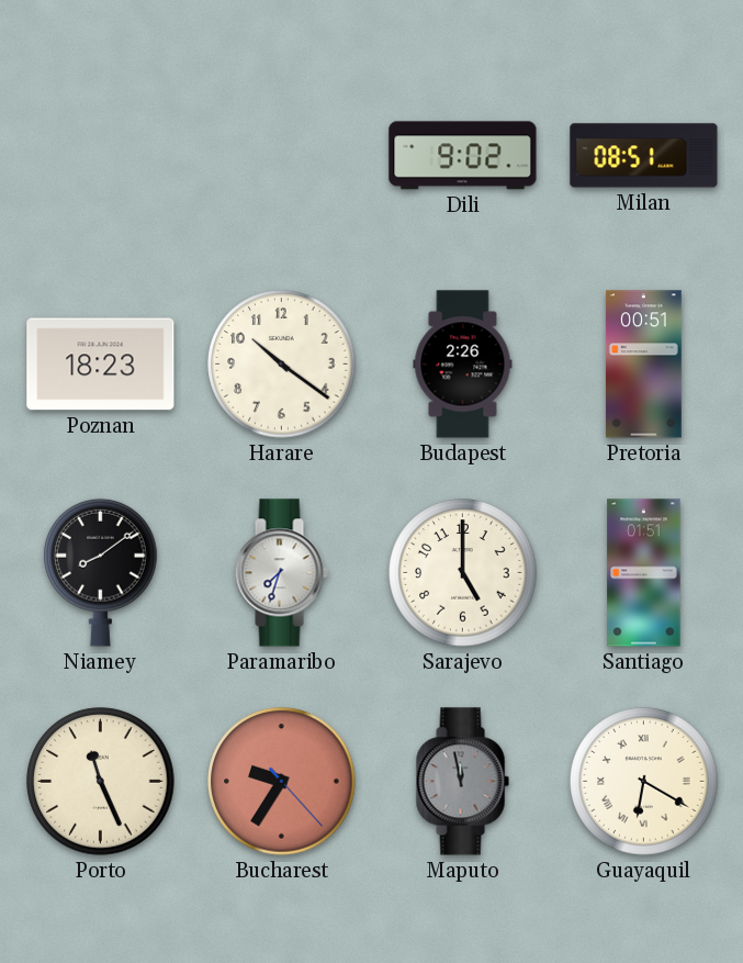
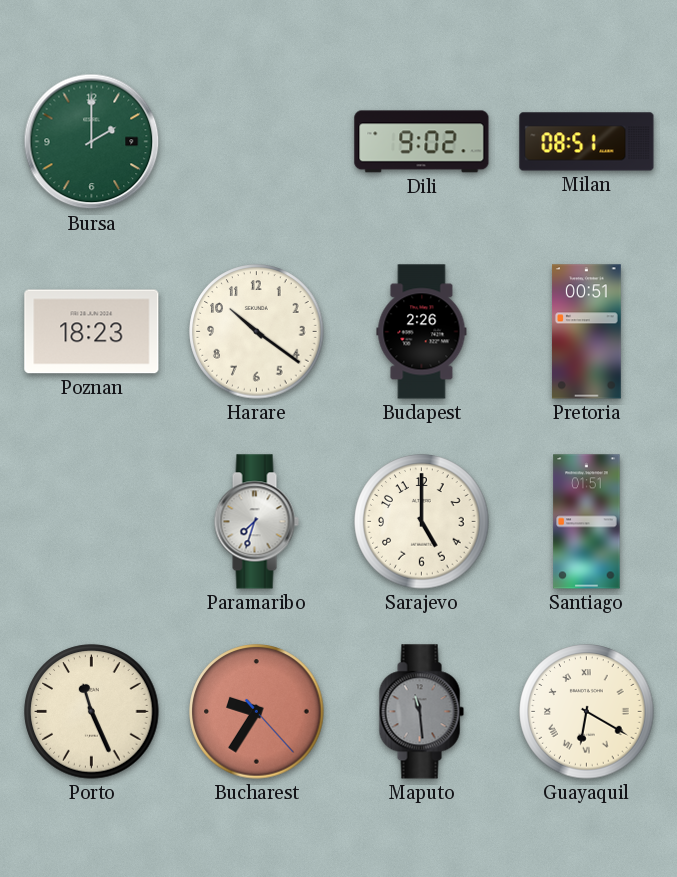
Bursa: none -> 2:00 (92, 142)
Niamey: 8:09 -> none (101, 572)
Maputo: 11:58 -> 11:29 (421, 712)
